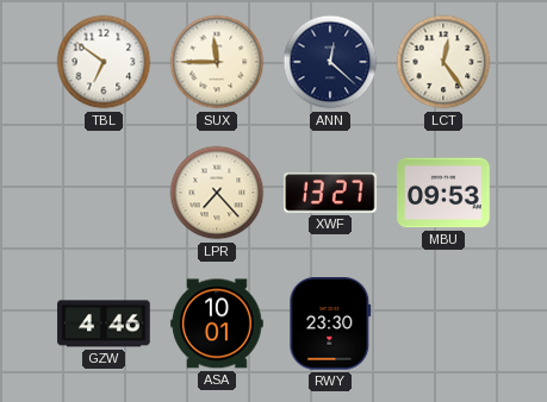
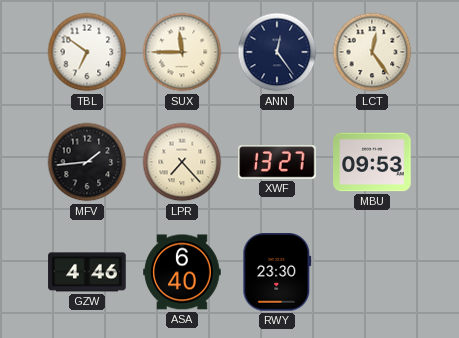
ANN: 12:22 -> 12:24 (277, 52)
MFV: none -> 1:44 (87, 162)
ASA: 10:01 -> 6:40 (182, 272)
